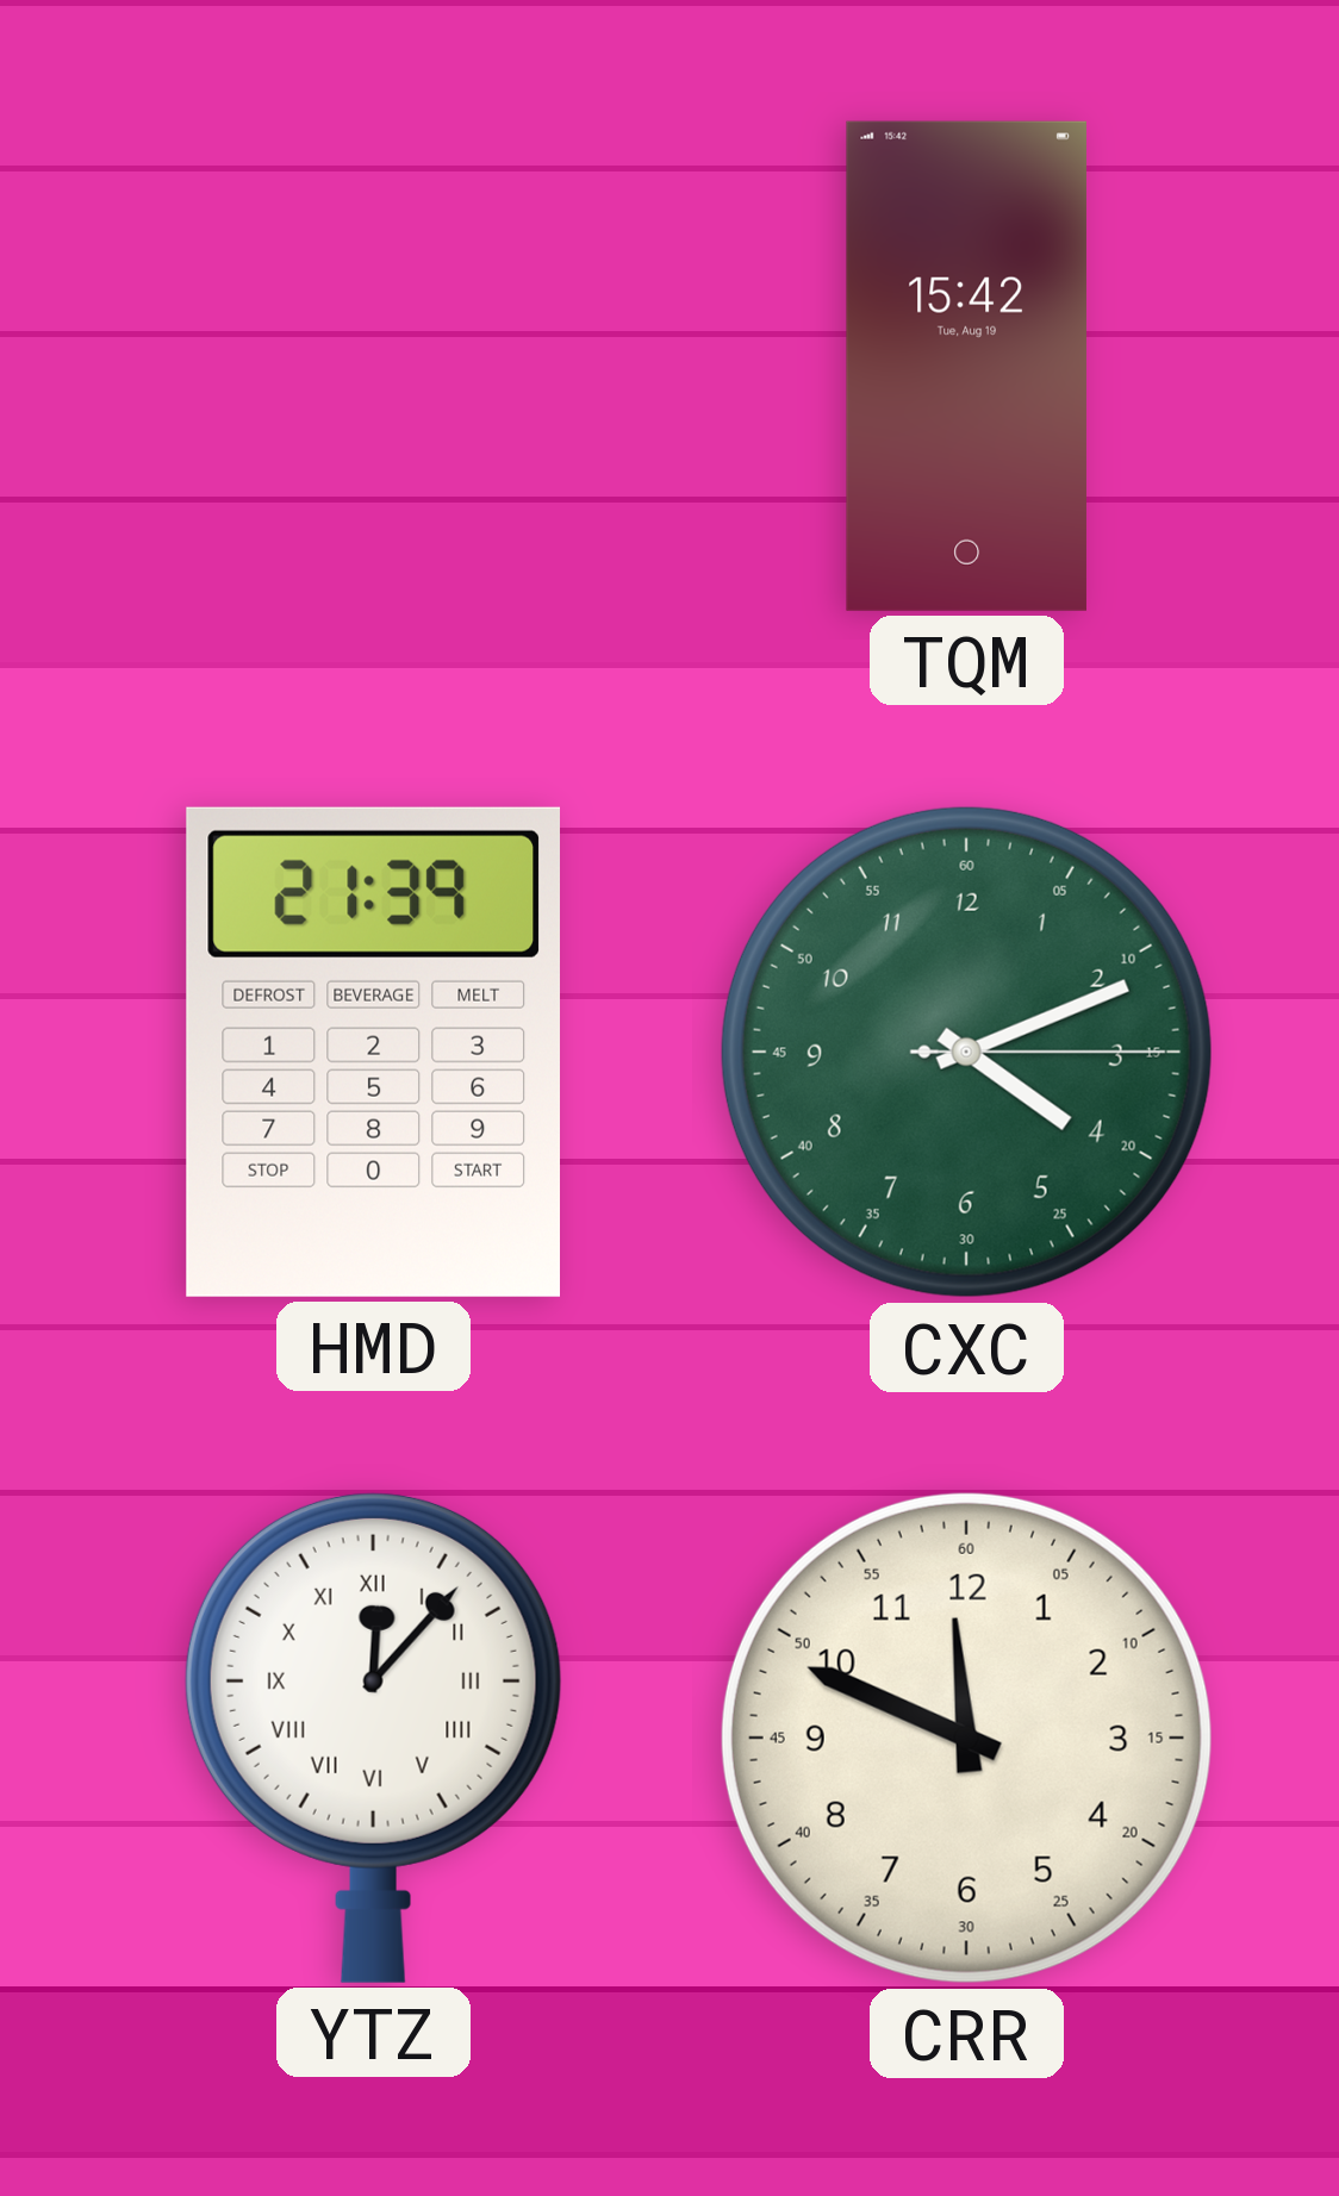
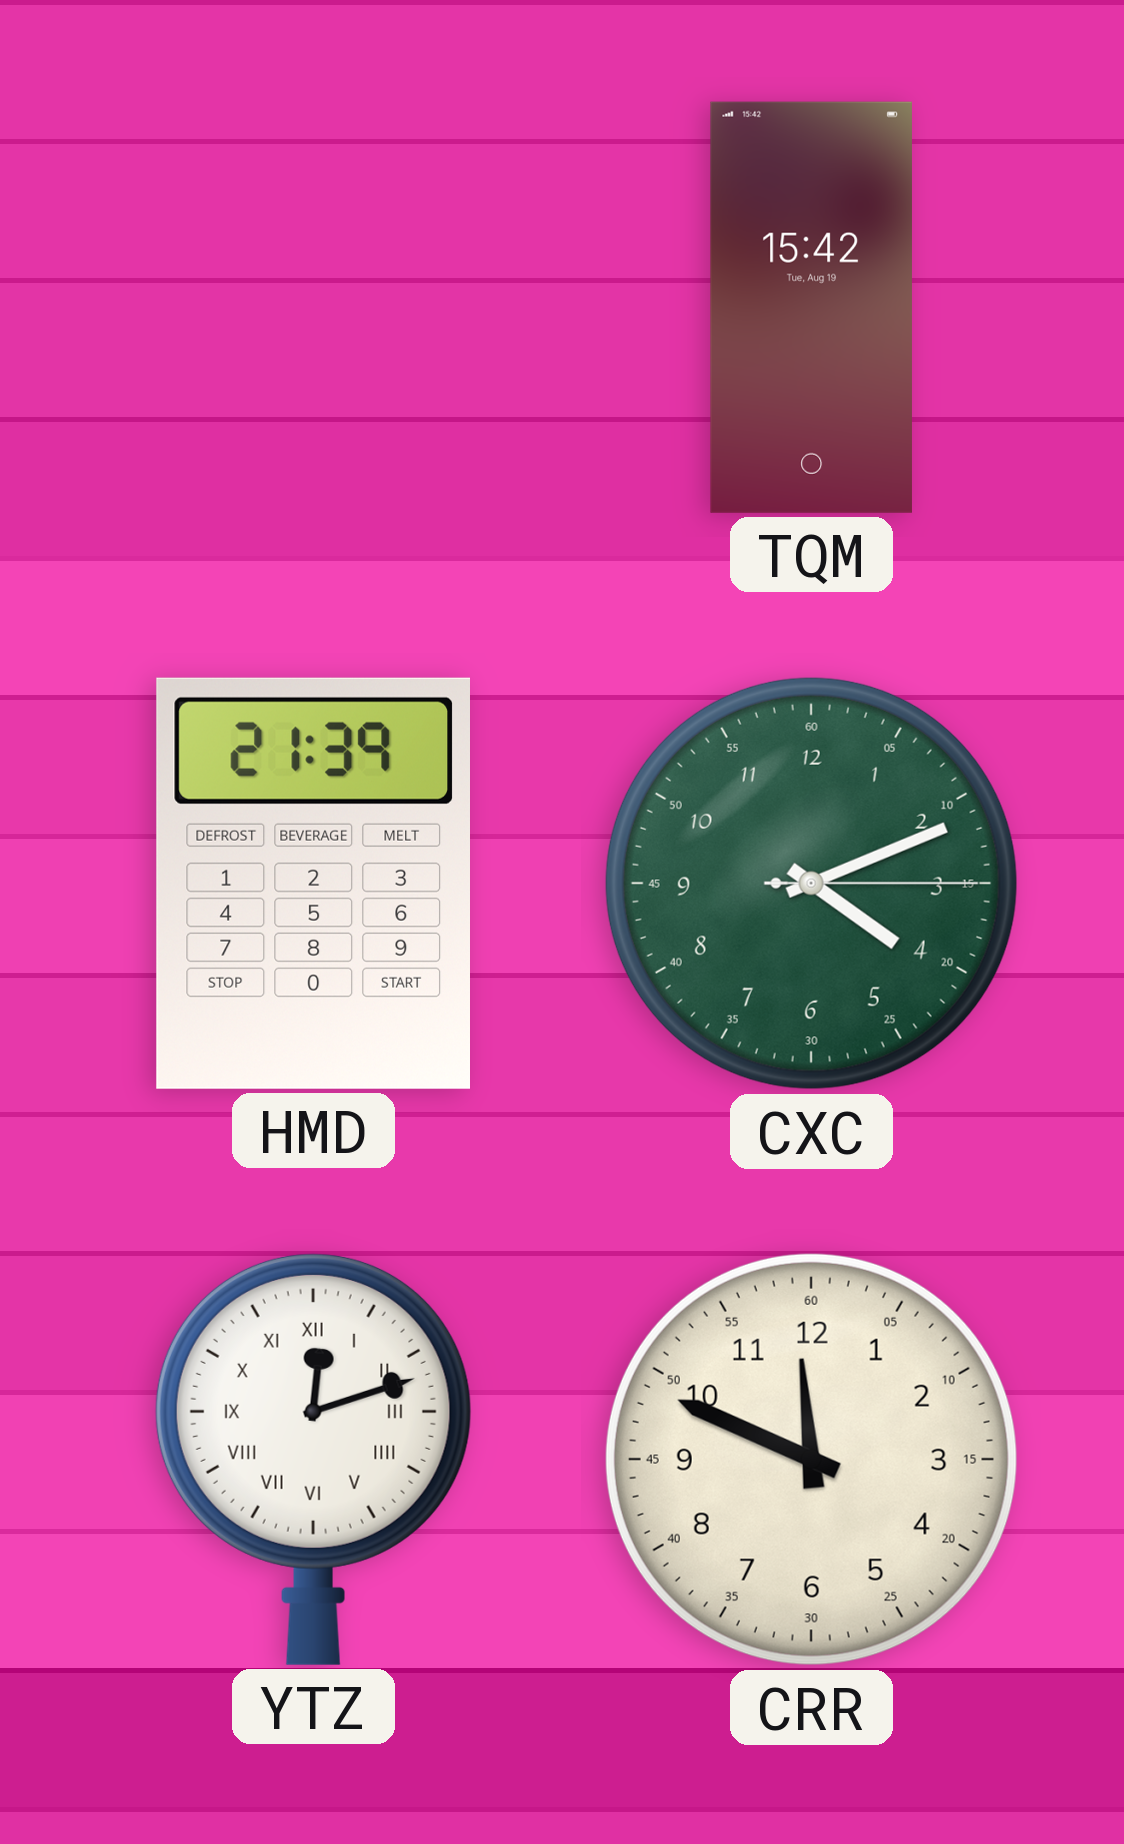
YTZ: 12:07 -> 12:12 (313, 1459)
